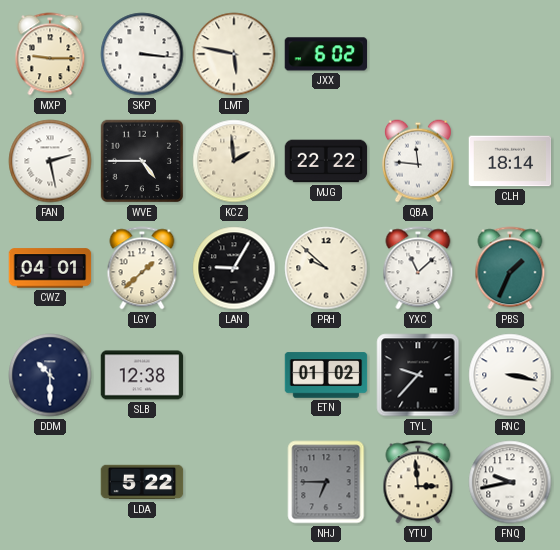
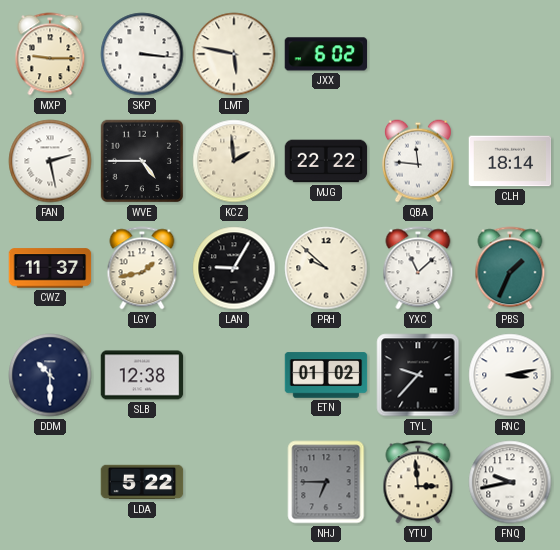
CWZ: 04:01 -> 11:37 (50, 268)
LGY: 1:38 -> 1:43 (142, 268)
RNC: 3:17 -> 3:13 (510, 375)
